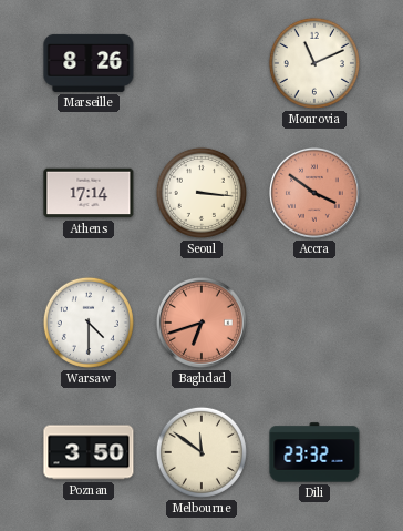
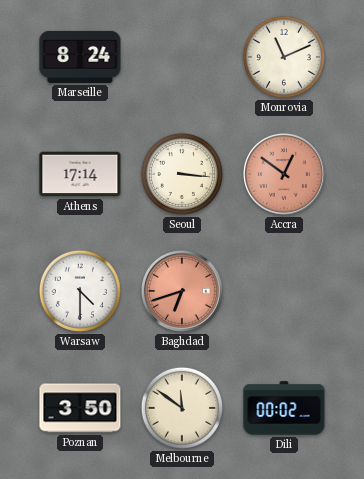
Marseille: 8:26 -> 8:24 (80, 57)
Accra: 3:51 -> 12:51 (284, 174)
Dili: 23:32 -> 00:02 (284, 408)
